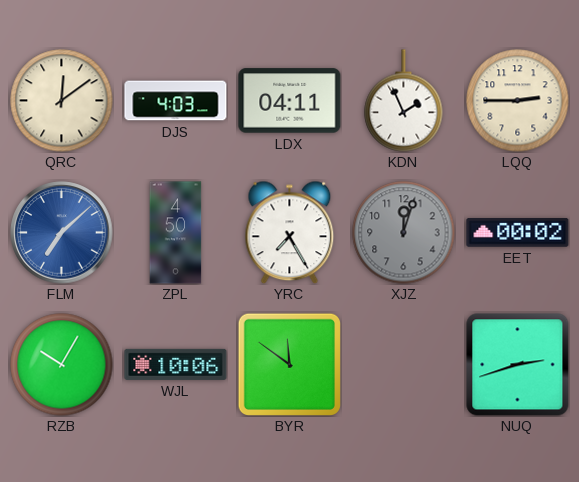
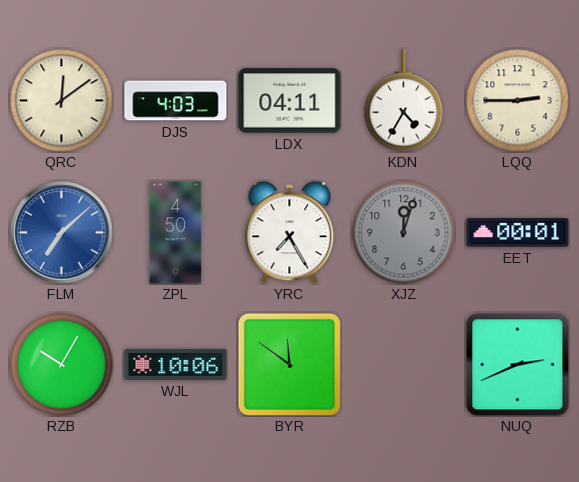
KDN: 1:56 -> 4:35 (404, 101)
EET: 00:02 -> 00:01 (518, 233)
NUQ: 2:42 -> 2:41 (518, 365)
